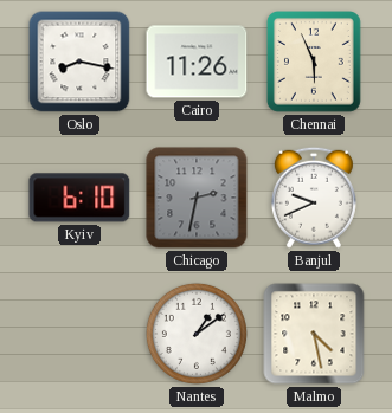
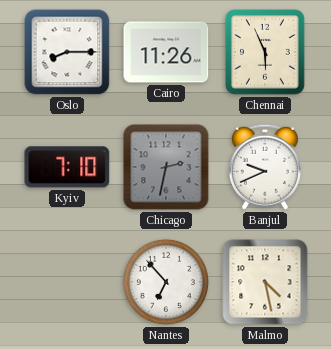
Oslo: 8:17 -> 8:15 (67, 52)
Kyiv: 6:10 -> 7:10 (67, 167)
Nantes: 1:09 -> 6:53 (166, 282)
